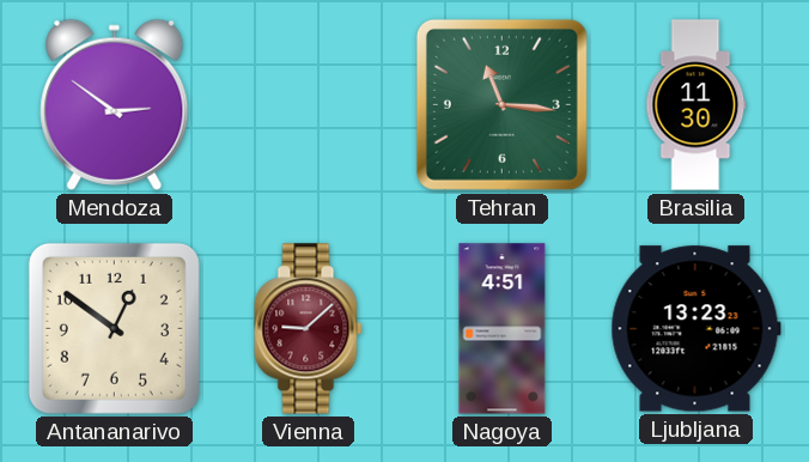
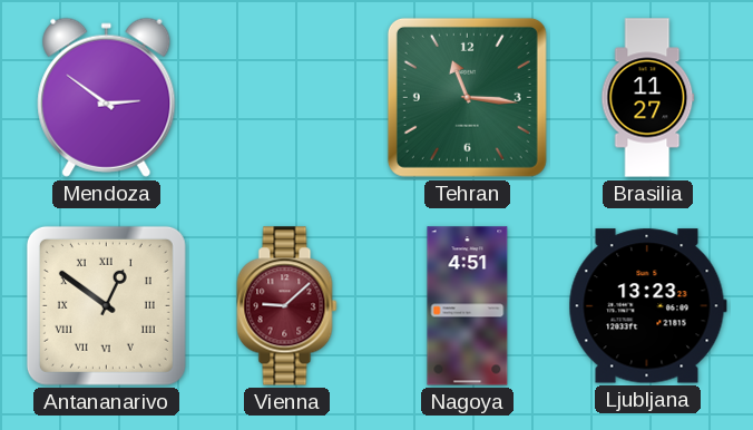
Brasilia: 11:30 -> 11:27 (648, 98)
Antananarivo numerals: Arabic -> Roman (106, 305)
